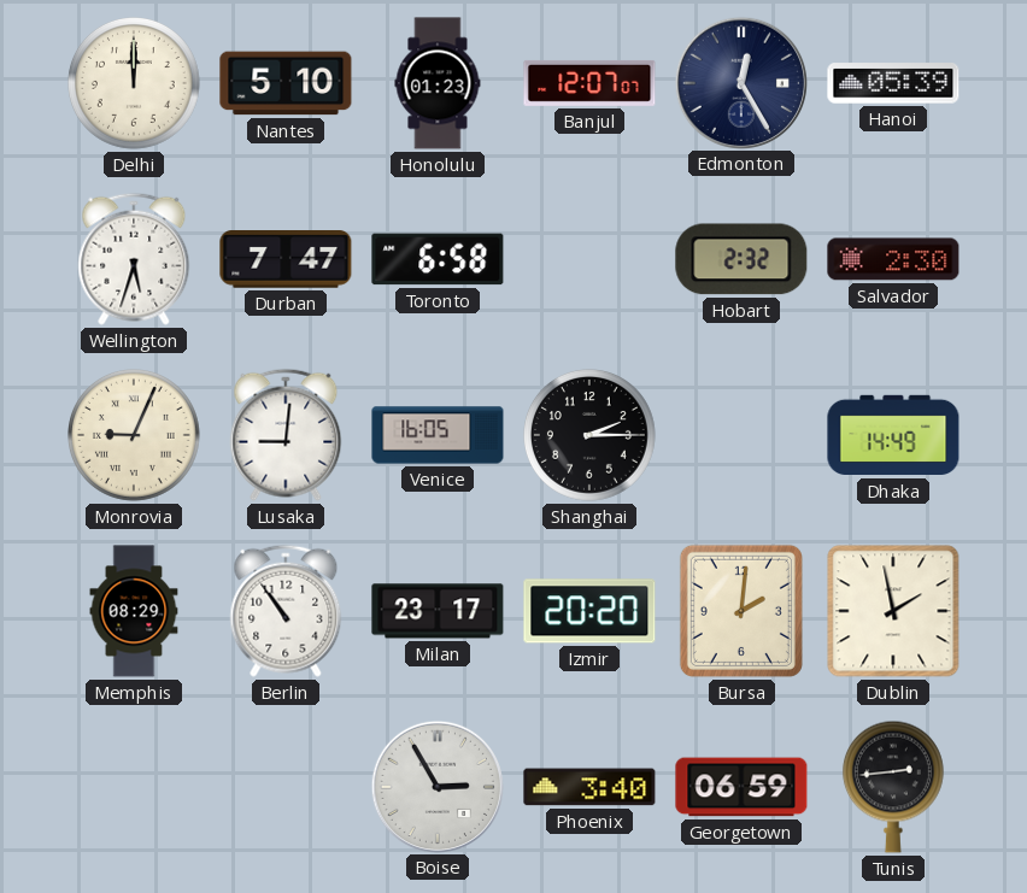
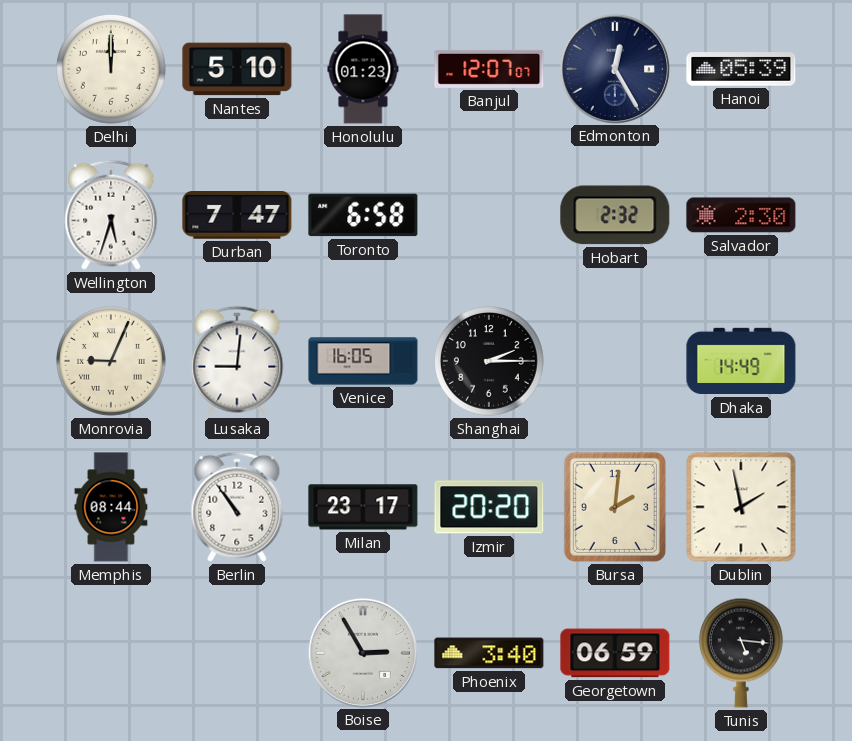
Memphis: 08:29 -> 08:44 (111, 507)
Tunis: 2:44 -> 5:16 (741, 653)
